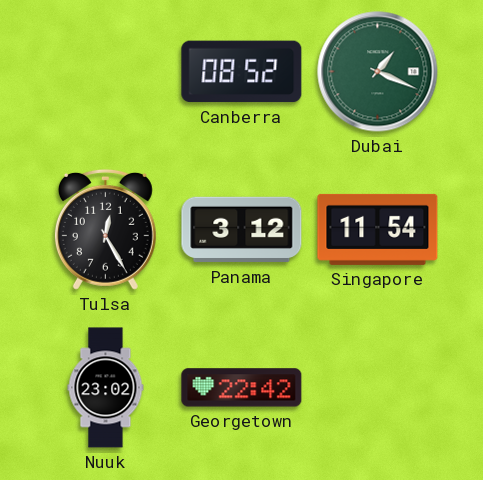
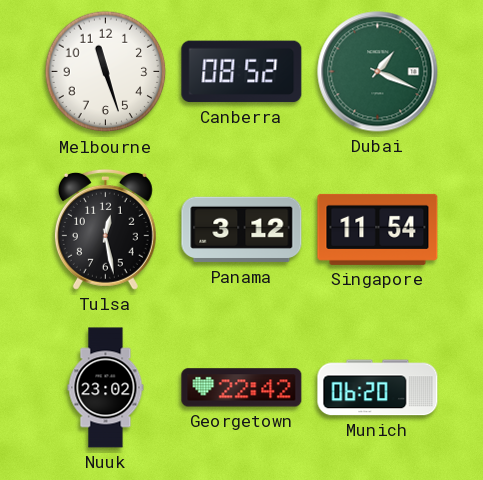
Melbourne: none -> 11:27 (106, 72)
Tulsa: 12:25 -> 12:28 (105, 229)
Munich: none -> 06:20 (378, 388)
